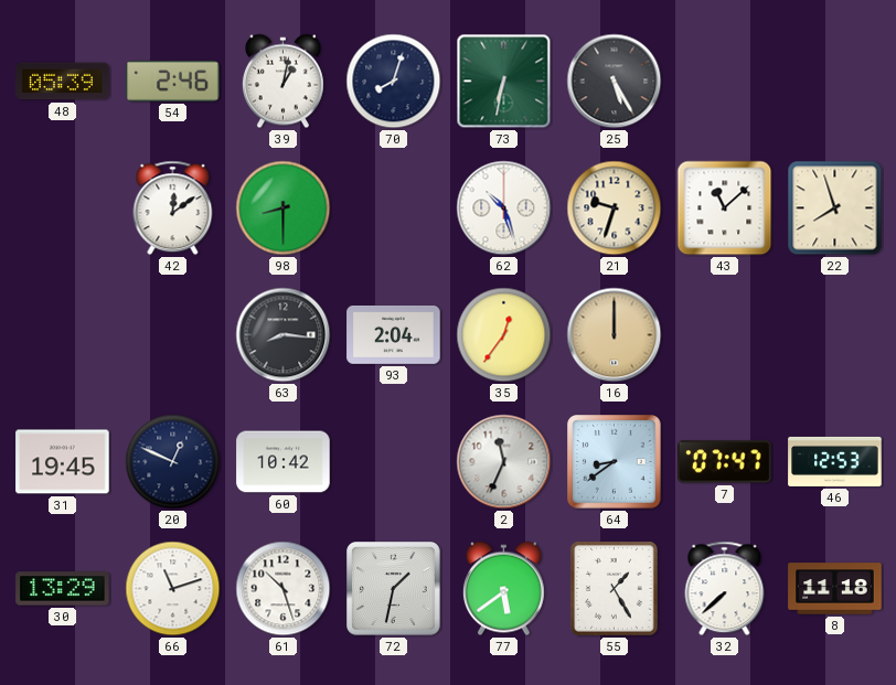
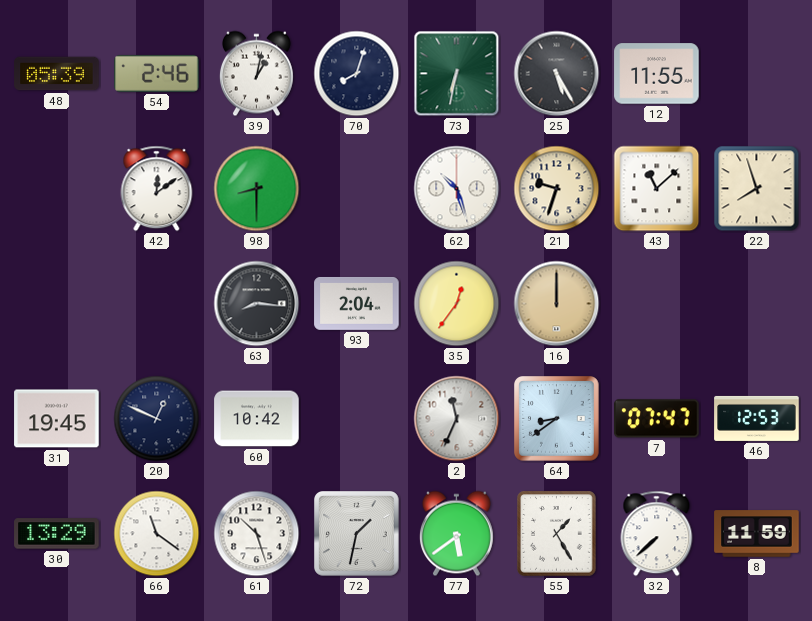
12: none -> 11:55 (657, 74)
66: 11:12 -> 11:21 (157, 534)
8: 11:18 -> 11:59 (757, 534)
